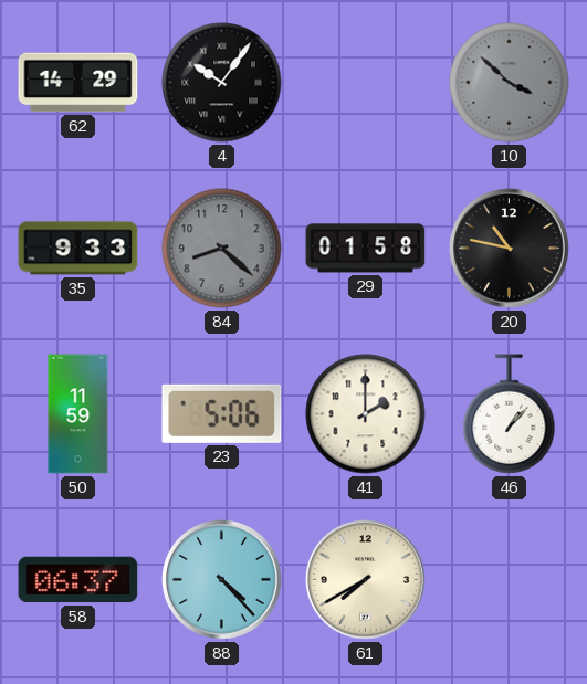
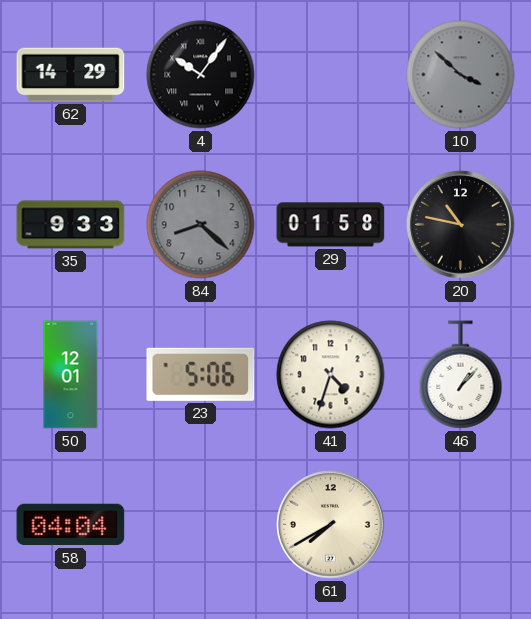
50: 11:59 -> 12:01 (71, 375)
41: 2:00 -> 4:33 (331, 375)
58: 06:37 -> 04:04 (71, 525)
88: 4:23 -> none (222, 580)
